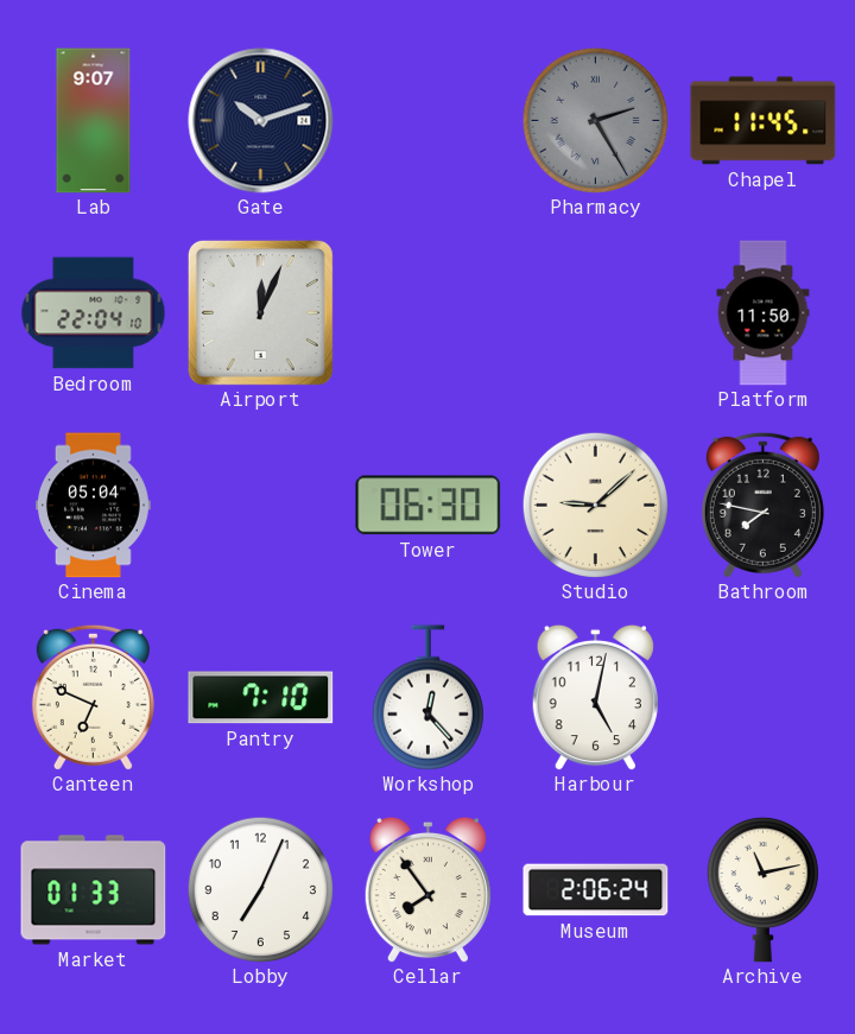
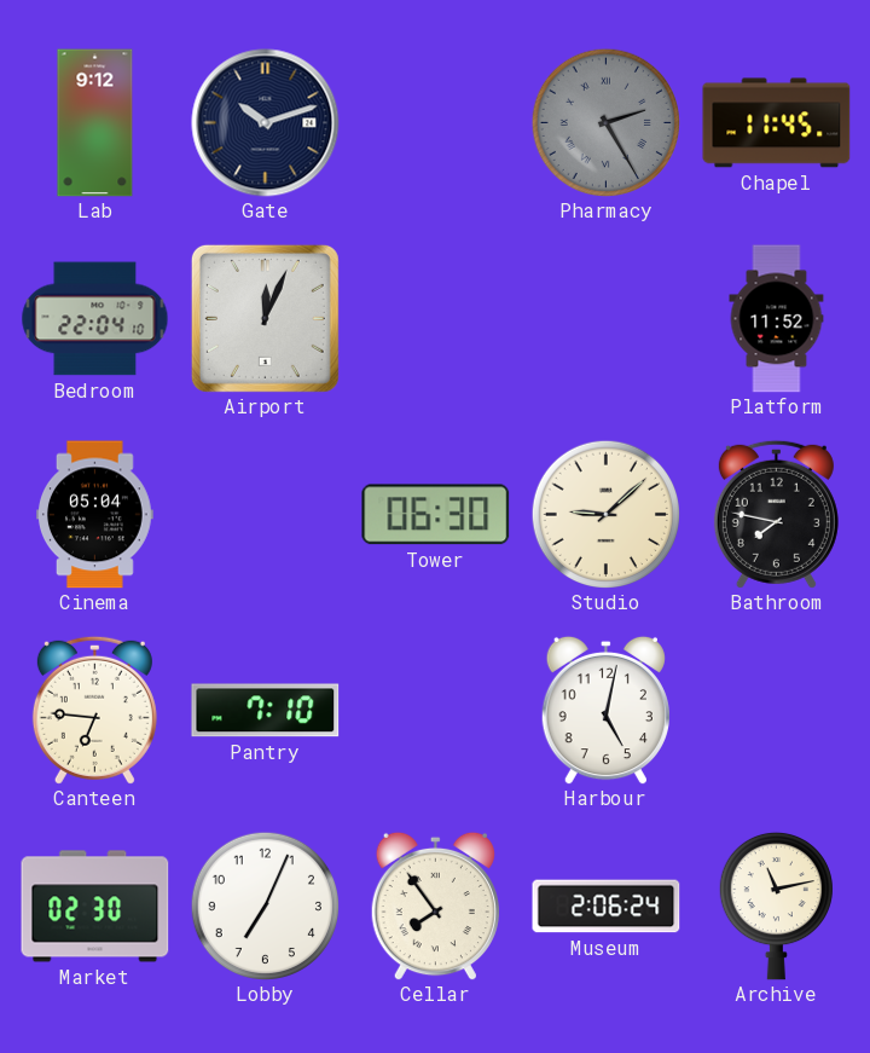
Lab: 9:07 -> 9:12 (95, 123)
Platform: 11:50 -> 11:52 (777, 319)
Canteen: 6:49 -> 6:46 (94, 710)
Workshop: 12:23 -> none (427, 698)
Market: 01:33 -> 02:30 (95, 907)
